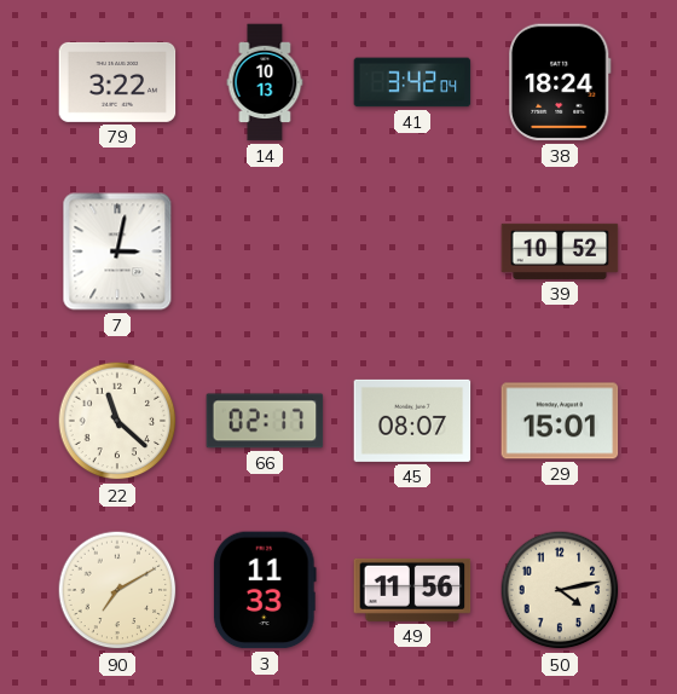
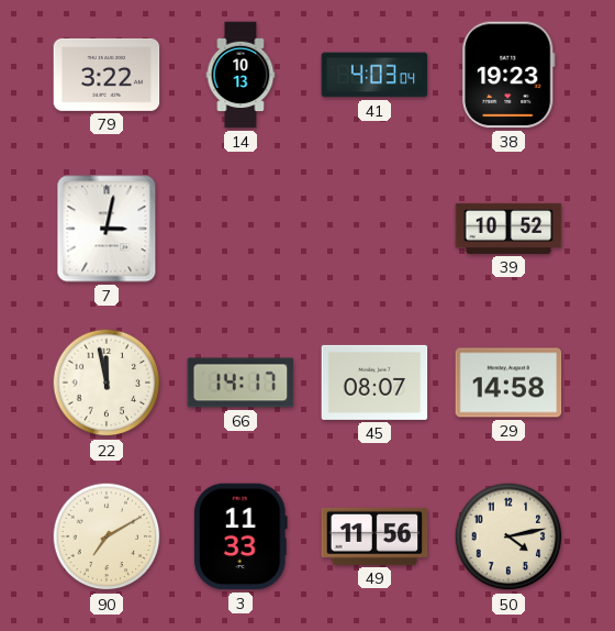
41: 3:42 -> 4:03 (374, 75)
38: 18:24 -> 19:23 (508, 75)
22: 11:22 -> 11:58 (107, 383)
66: 02:17 -> 14:17 (241, 383)
29: 15:01 -> 14:58 (508, 383)
